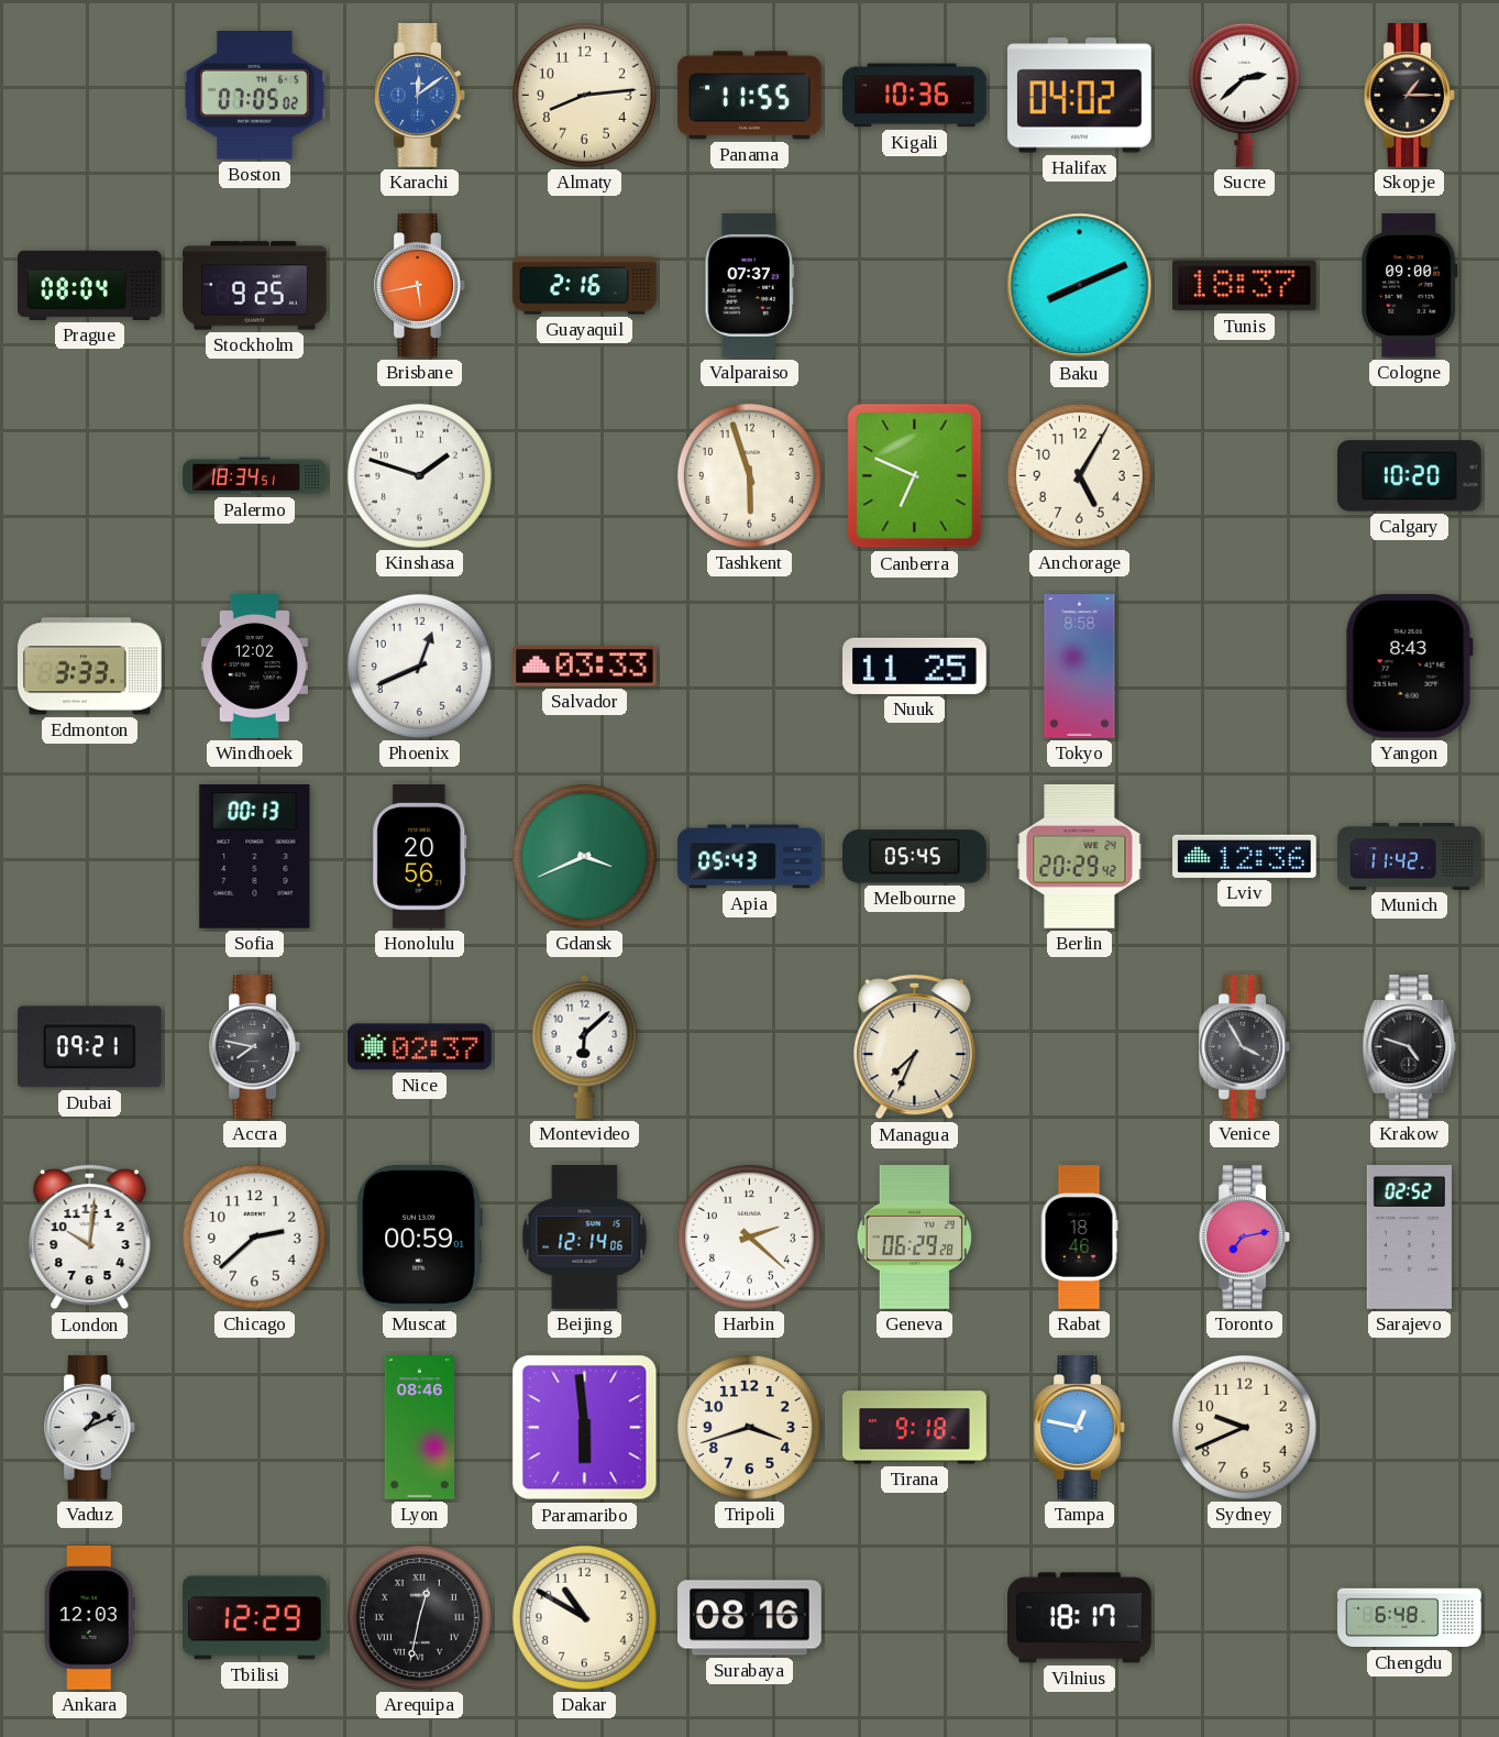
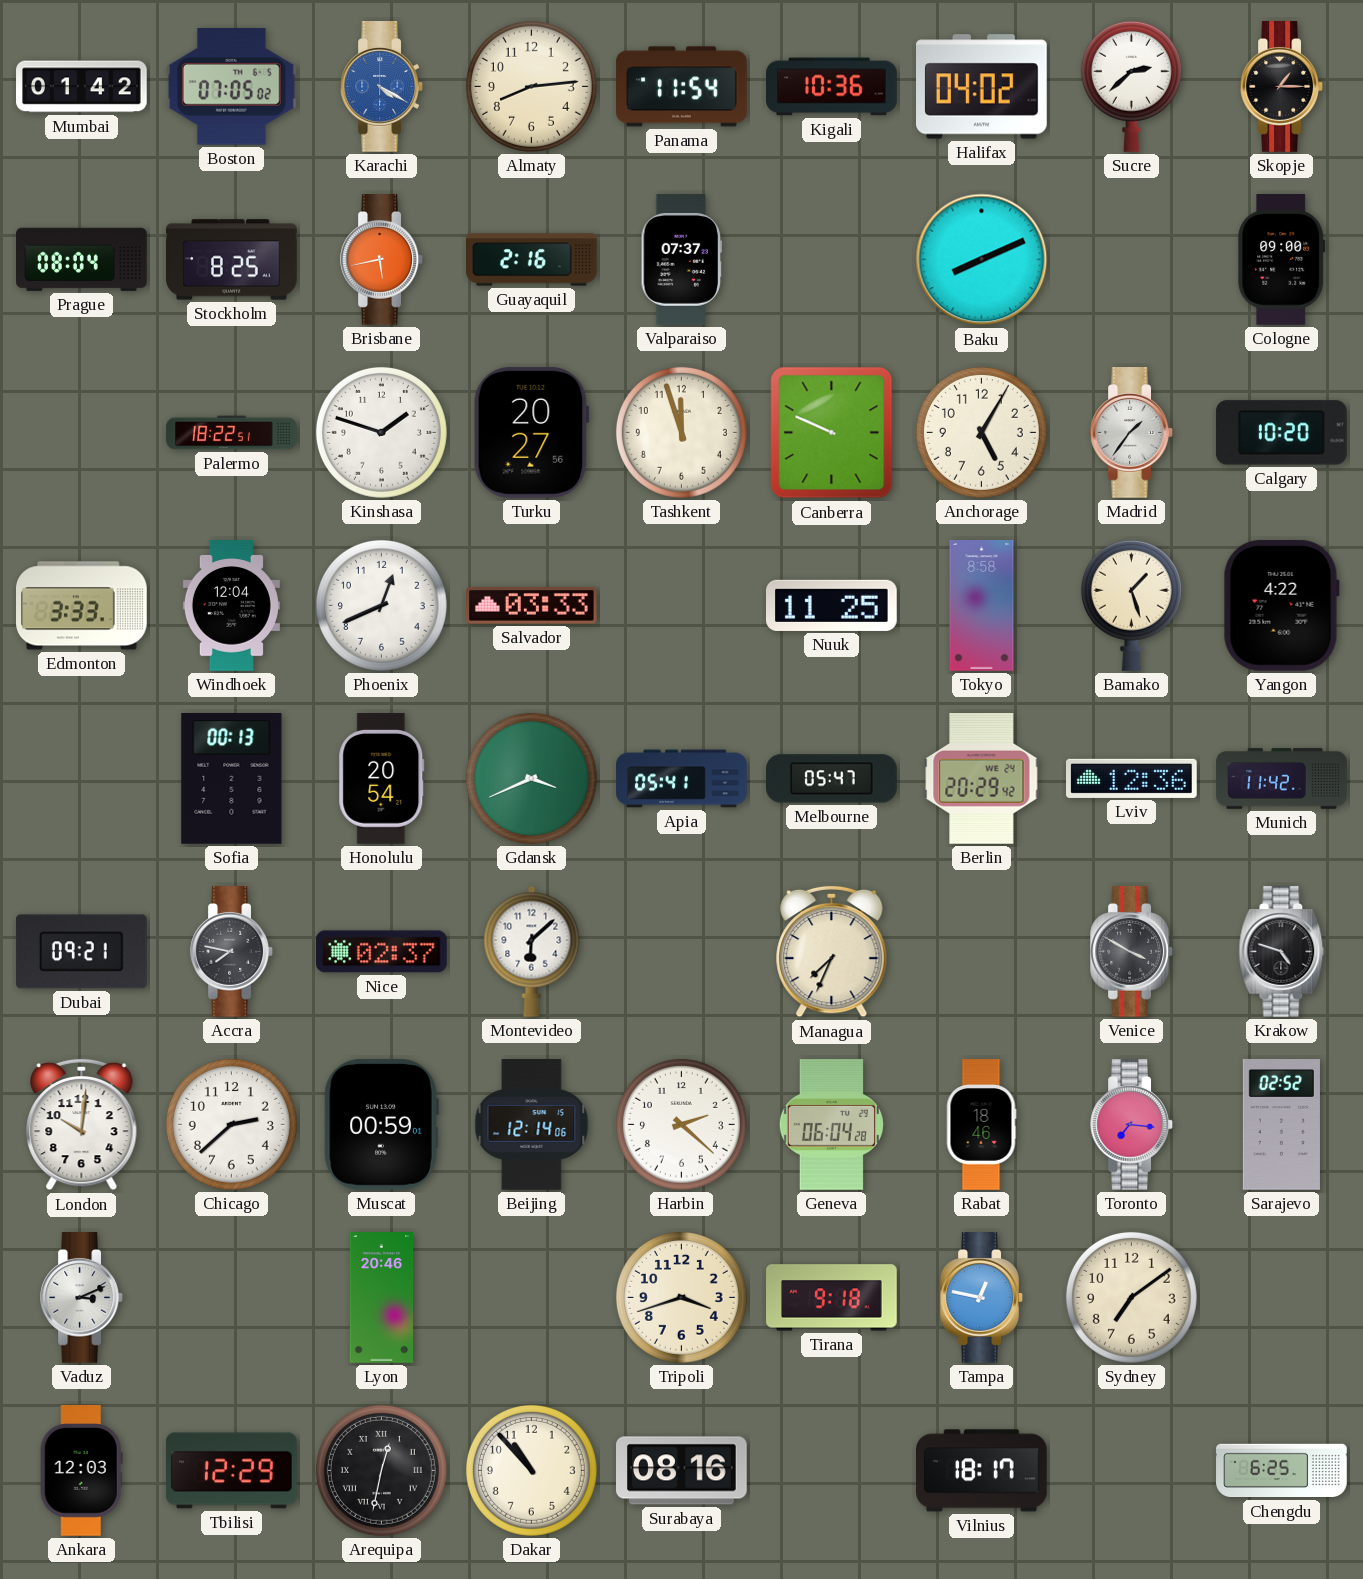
Mumbai: none -> 01:42 (82, 87)
Karachi: 12:09 -> 4:20 (381, 87)
Panama: 11:55 -> 11:54 (682, 87)
Stockholm: 9:25 -> 8:25 (232, 260)
Tunis: 18:37 -> none (1245, 286)
Palermo: 18:34 -> 18:22 (232, 433)
Turku: none -> 20:27 (531, 432)
Tashkent: 5:57 -> 11:57 (681, 432)
Canberra: 6:49 -> 9:49 (832, 433)
Madrid: none -> 1:36 (1131, 433)
Windhoek: 12:02 -> 12:04 (231, 606)
Bamako: none -> 1:27 (1131, 605)
Yangon: 8:43 -> 4:22 (1281, 605)
Honolulu: 20:56 -> 20:54 (382, 779)
Apia: 05:43 -> 05:41 (682, 779)
Melbourne: 05:45 -> 05:47 (832, 779)
Venice: 3:55 -> 3:50 (1131, 952)
Geneva: 06:29 -> 06:04 (831, 1125)
Toronto: 7:13 -> 7:16 (1131, 1125)
Vaduz: 1:11 -> 3:11 (81, 1298)
Lyon: 08:46 -> 20:46 (382, 1298)
Paramaribo: 5:59 -> none (585, 1428)
Sydney: 9:41 -> 7:09 (1131, 1297)
Dakar: 10:50 -> 10:53 (531, 1470)
Chengdu: 6:48 -> 6:25 (1282, 1471)
